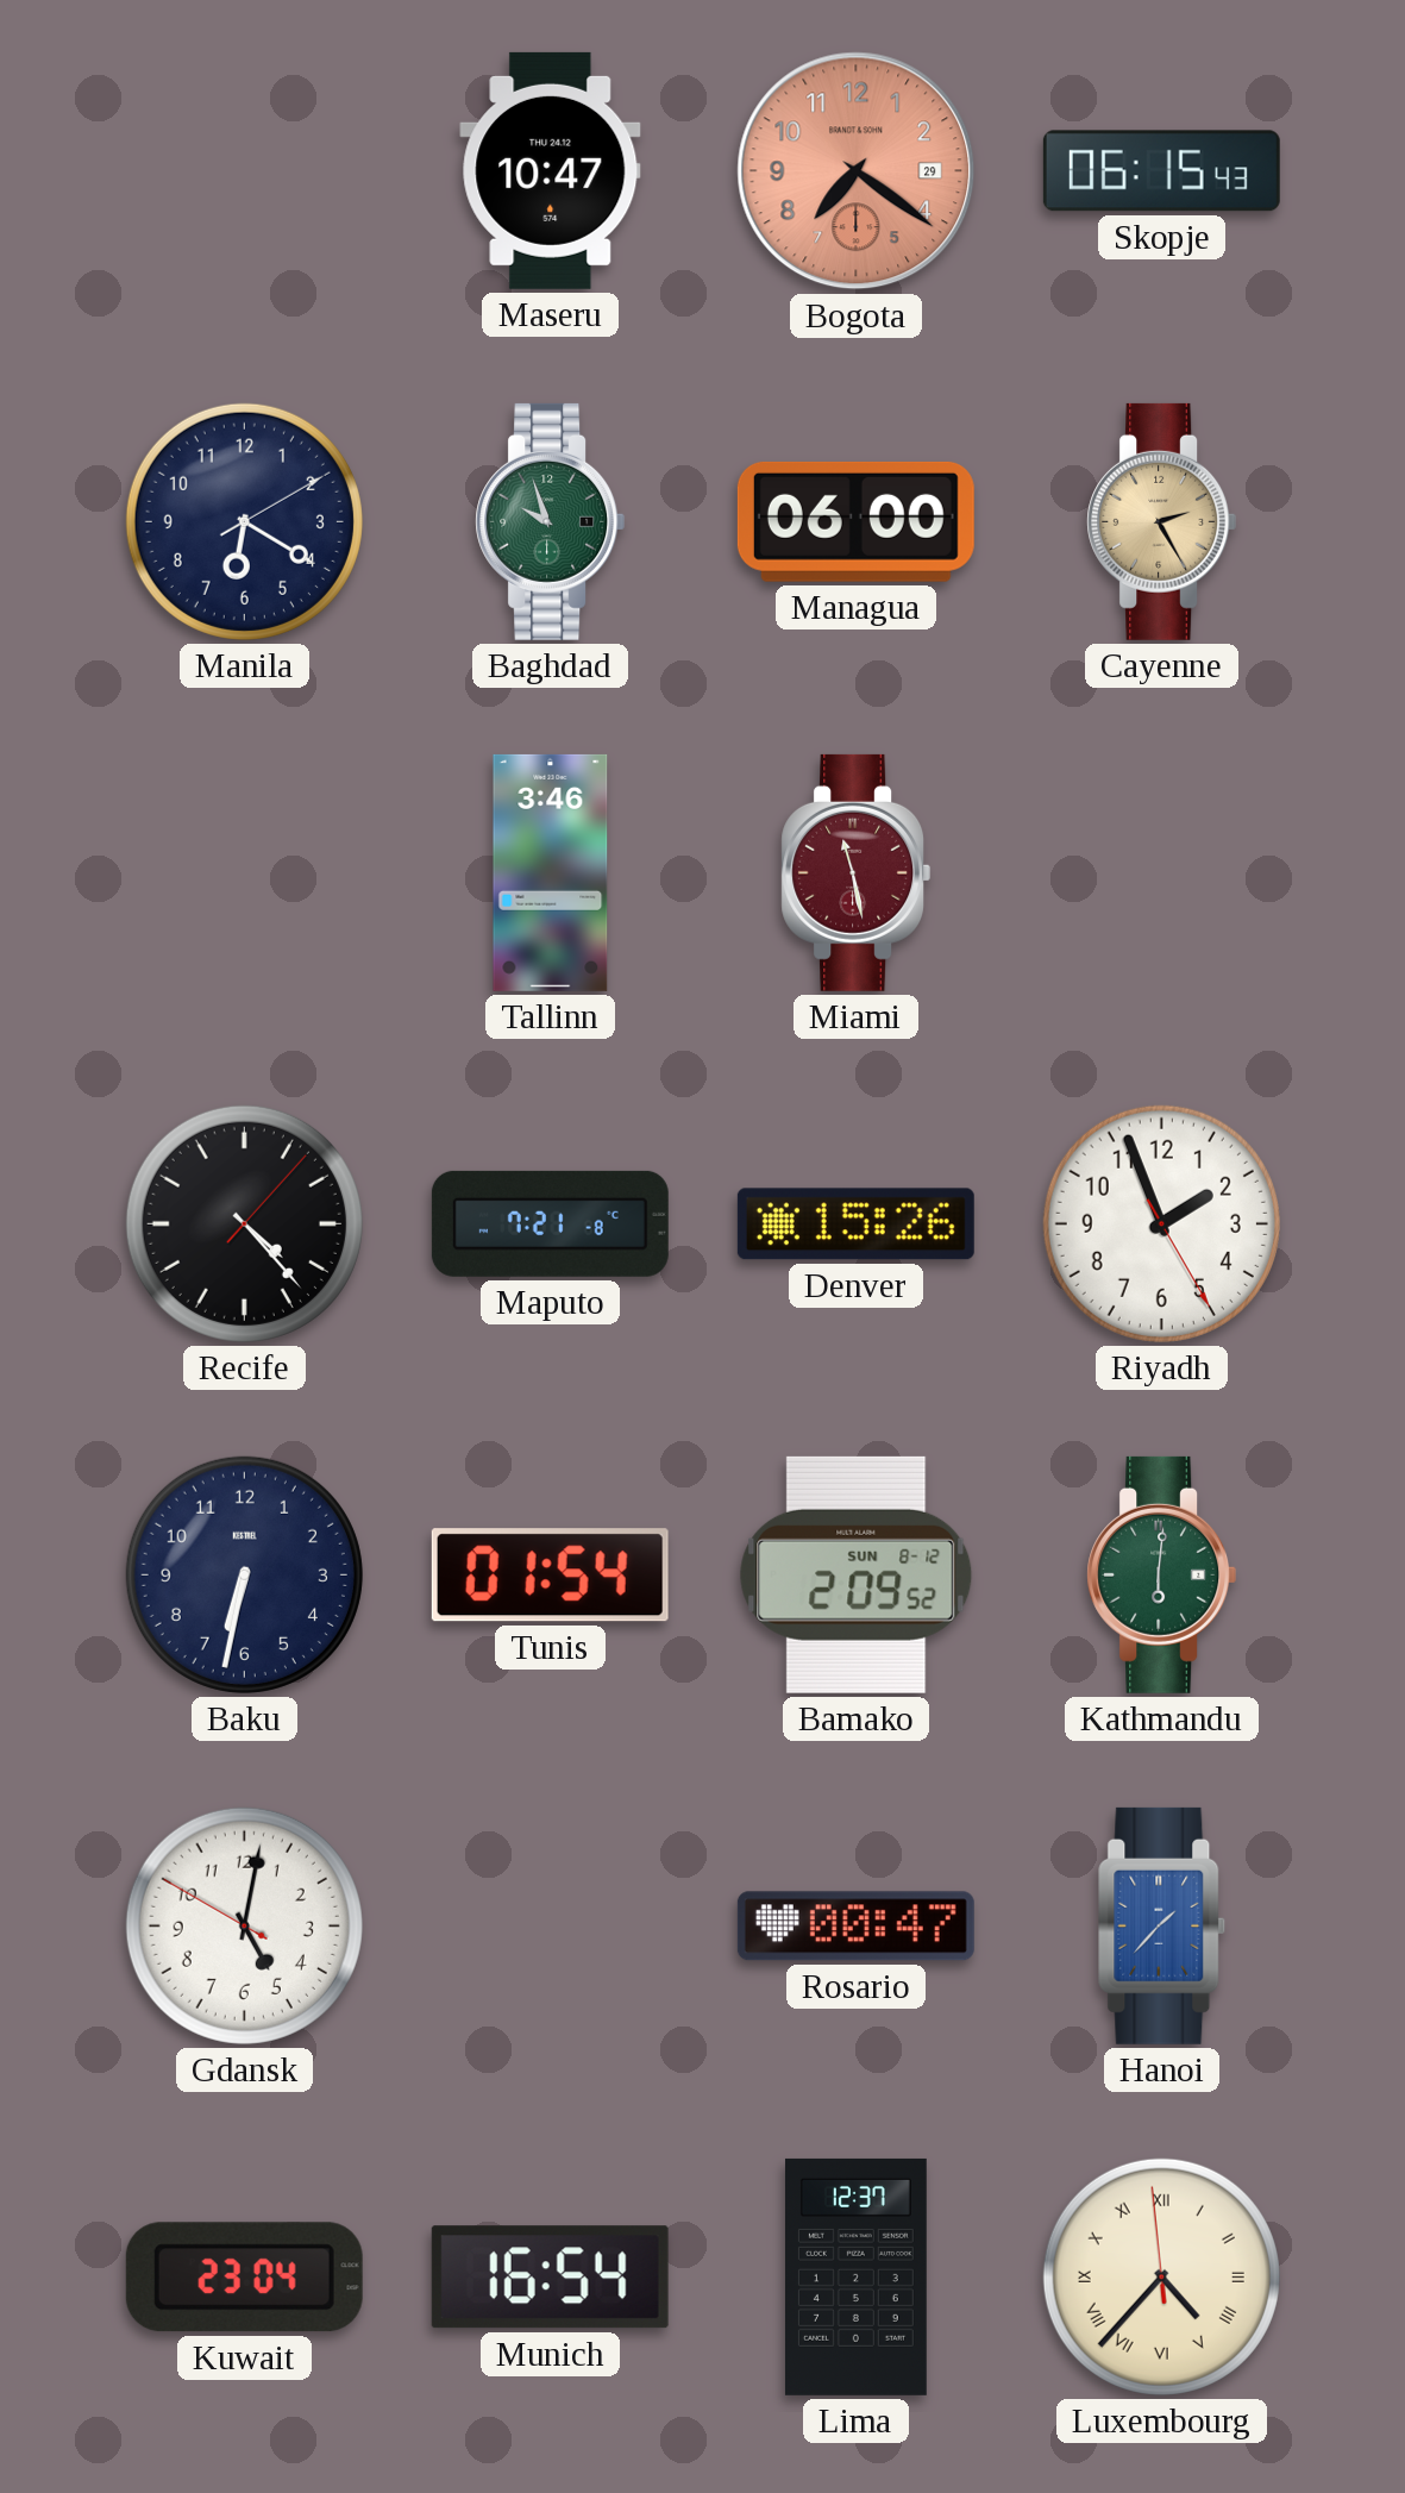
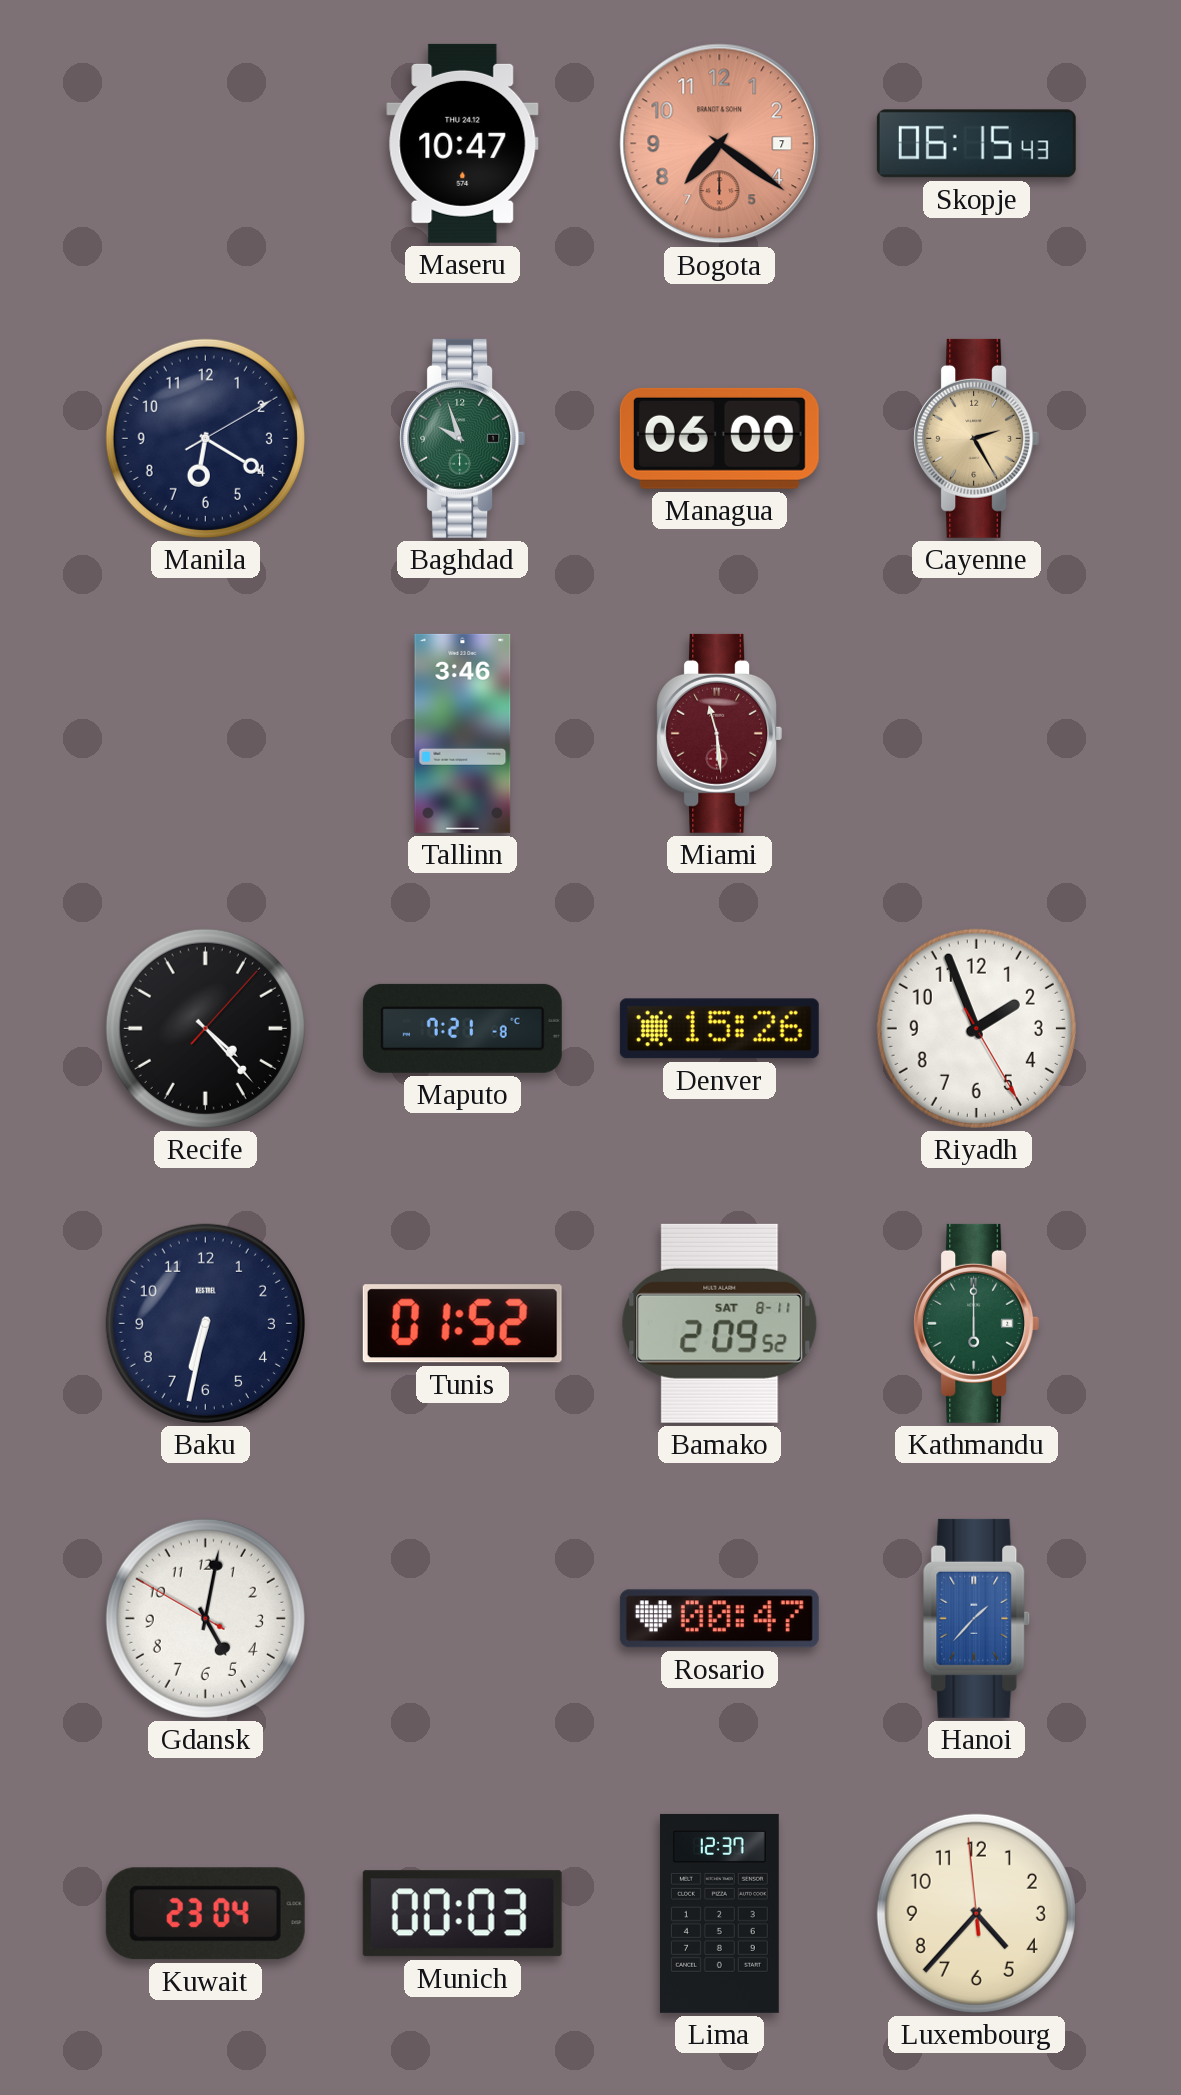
Bogota date: 29 -> 7 (720, 144)
Miami: 11:28 -> 11:29 (720, 733)
Tunis: 01:54 -> 01:52 (462, 1324)
Bamako date: SUN 8-12 -> SAT 8-11 (720, 1323)
Kathmandu: 6:01 -> 6:00 (977, 1323)
Munich: 16:54 -> 00:03 (462, 1914)
Luxembourg numerals: Roman -> Arabic (976, 1913)
